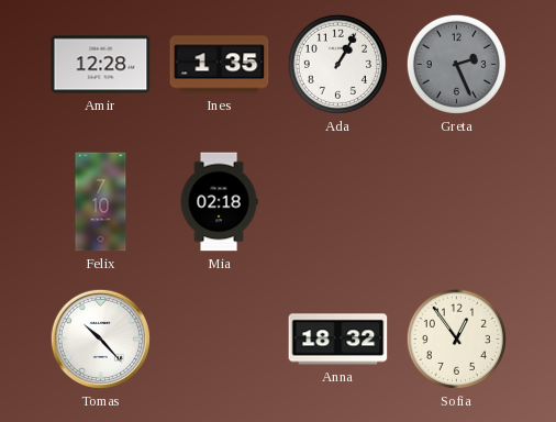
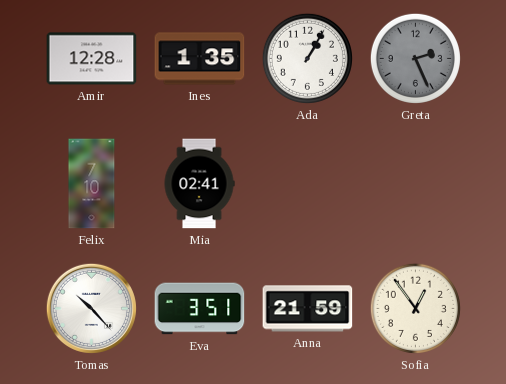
Mia: 02:18 -> 02:41 (199, 184)
Eva: none -> 3:51 (200, 309)
Anna: 18:32 -> 21:59 (308, 309)
